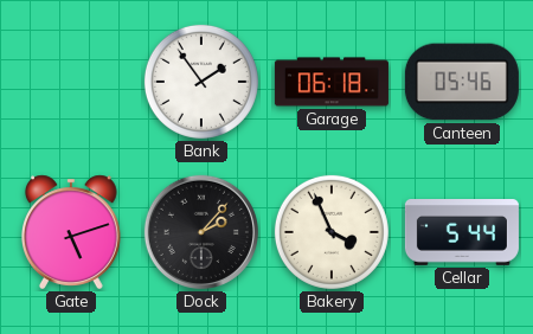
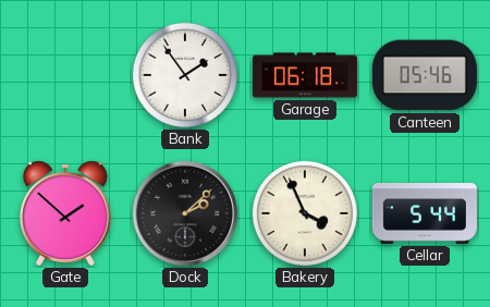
Gate: 5:12 -> 1:52 (65, 213)
Dock: 2:07 -> 2:08 (185, 213)
